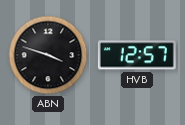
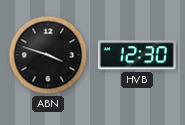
HVB: 12:57 -> 12:30 (137, 55)
